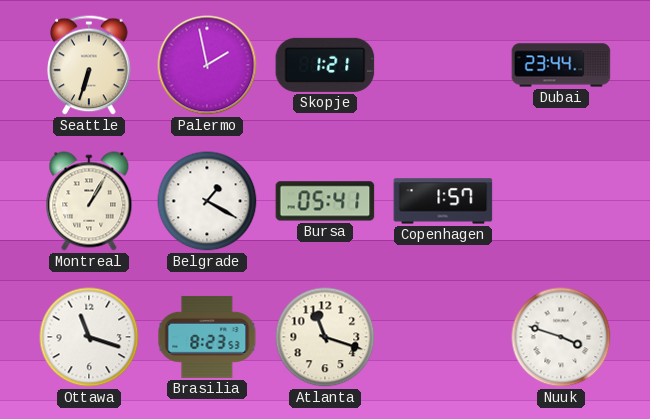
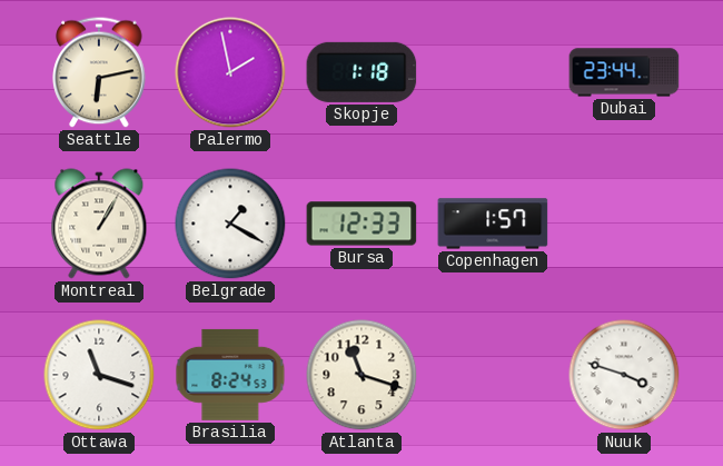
Seattle: 6:33 -> 6:13 (99, 72)
Skopje: 1:21 -> 1:18 (361, 72)
Bursa: 05:41 -> 12:33 (361, 224)
Brasilia: 8:23 -> 8:24 (230, 375)
